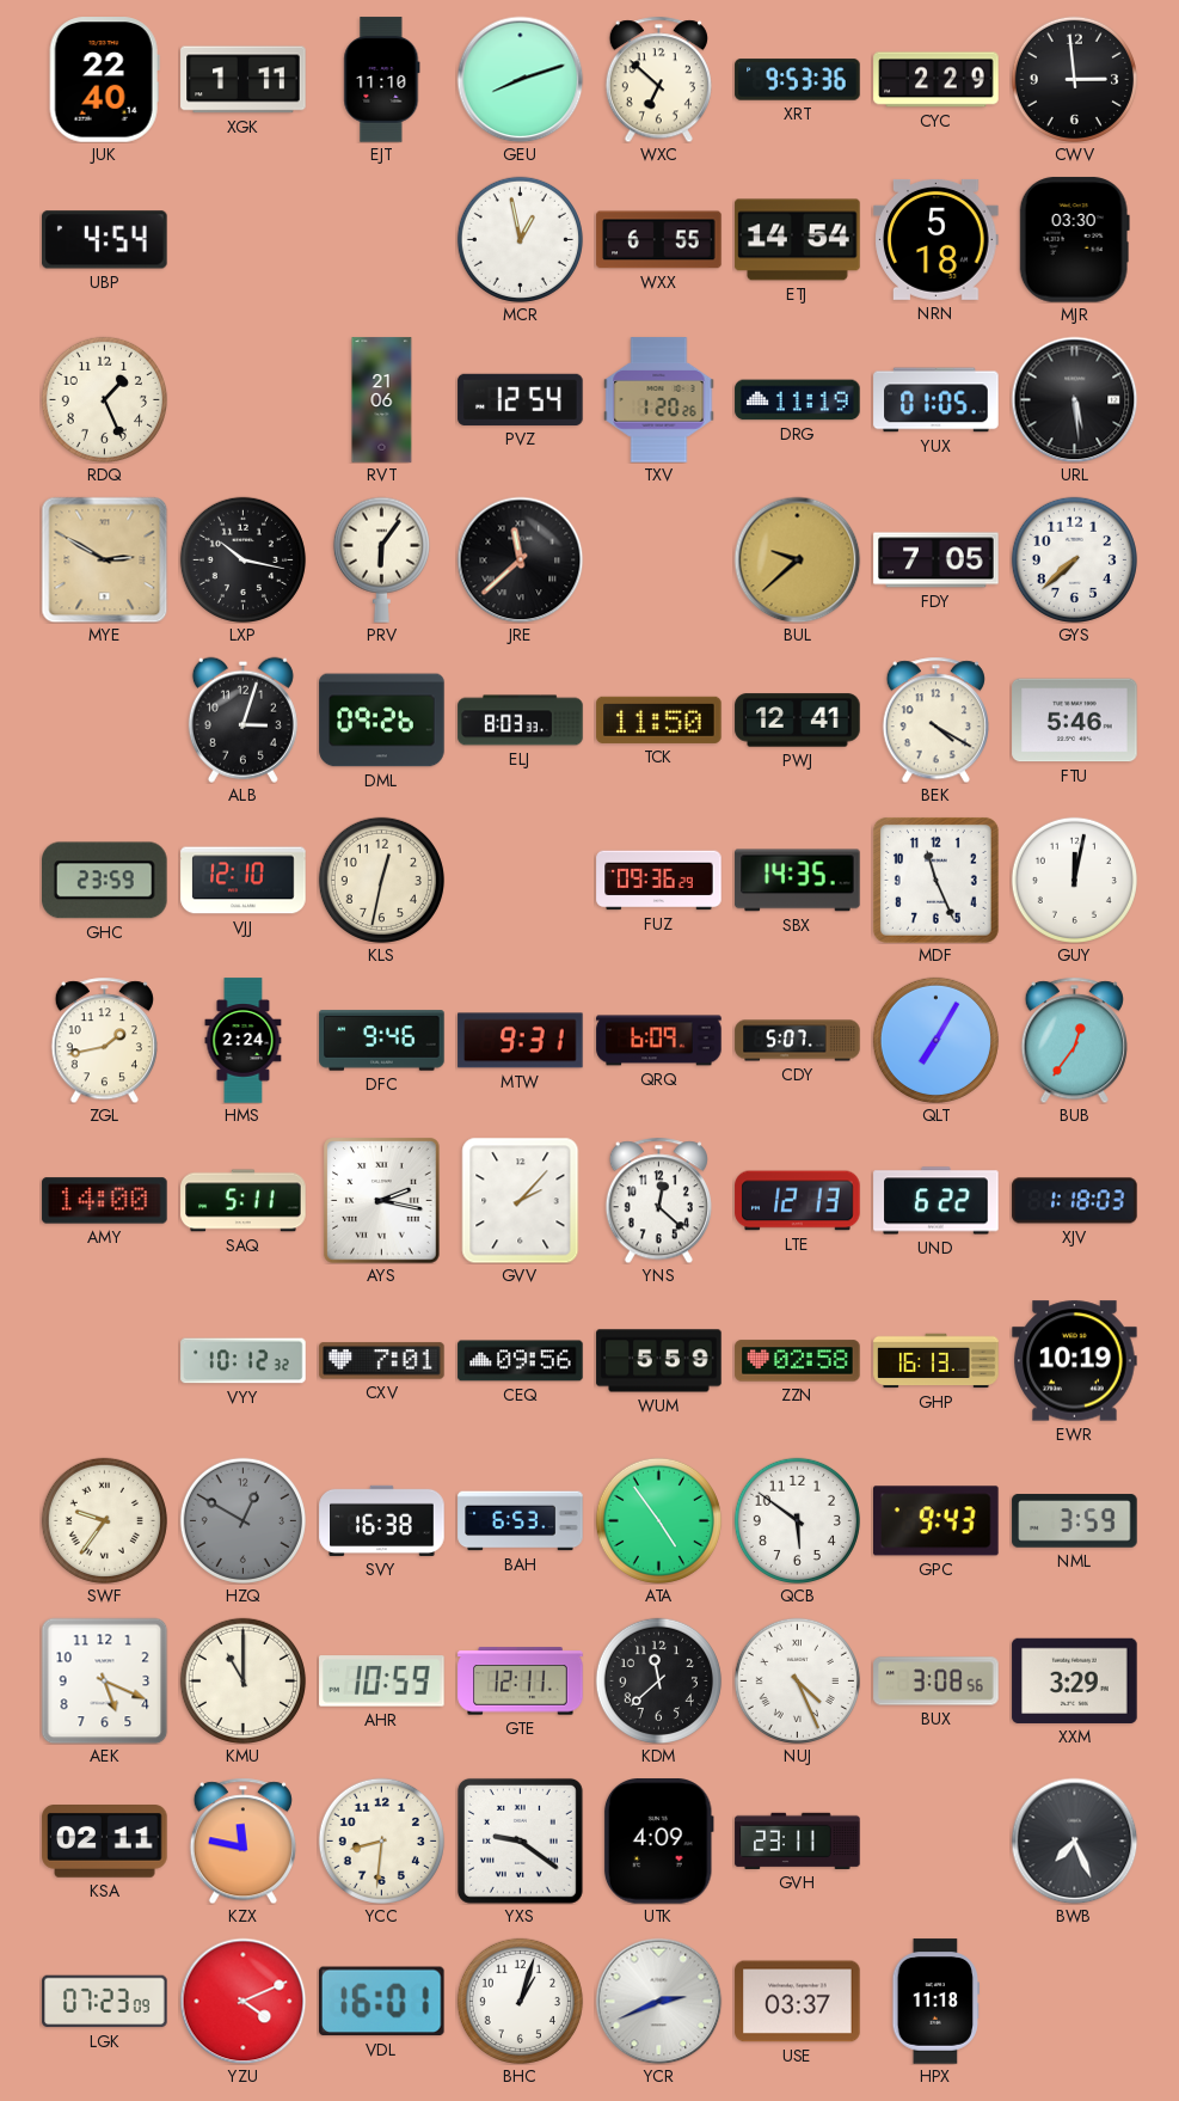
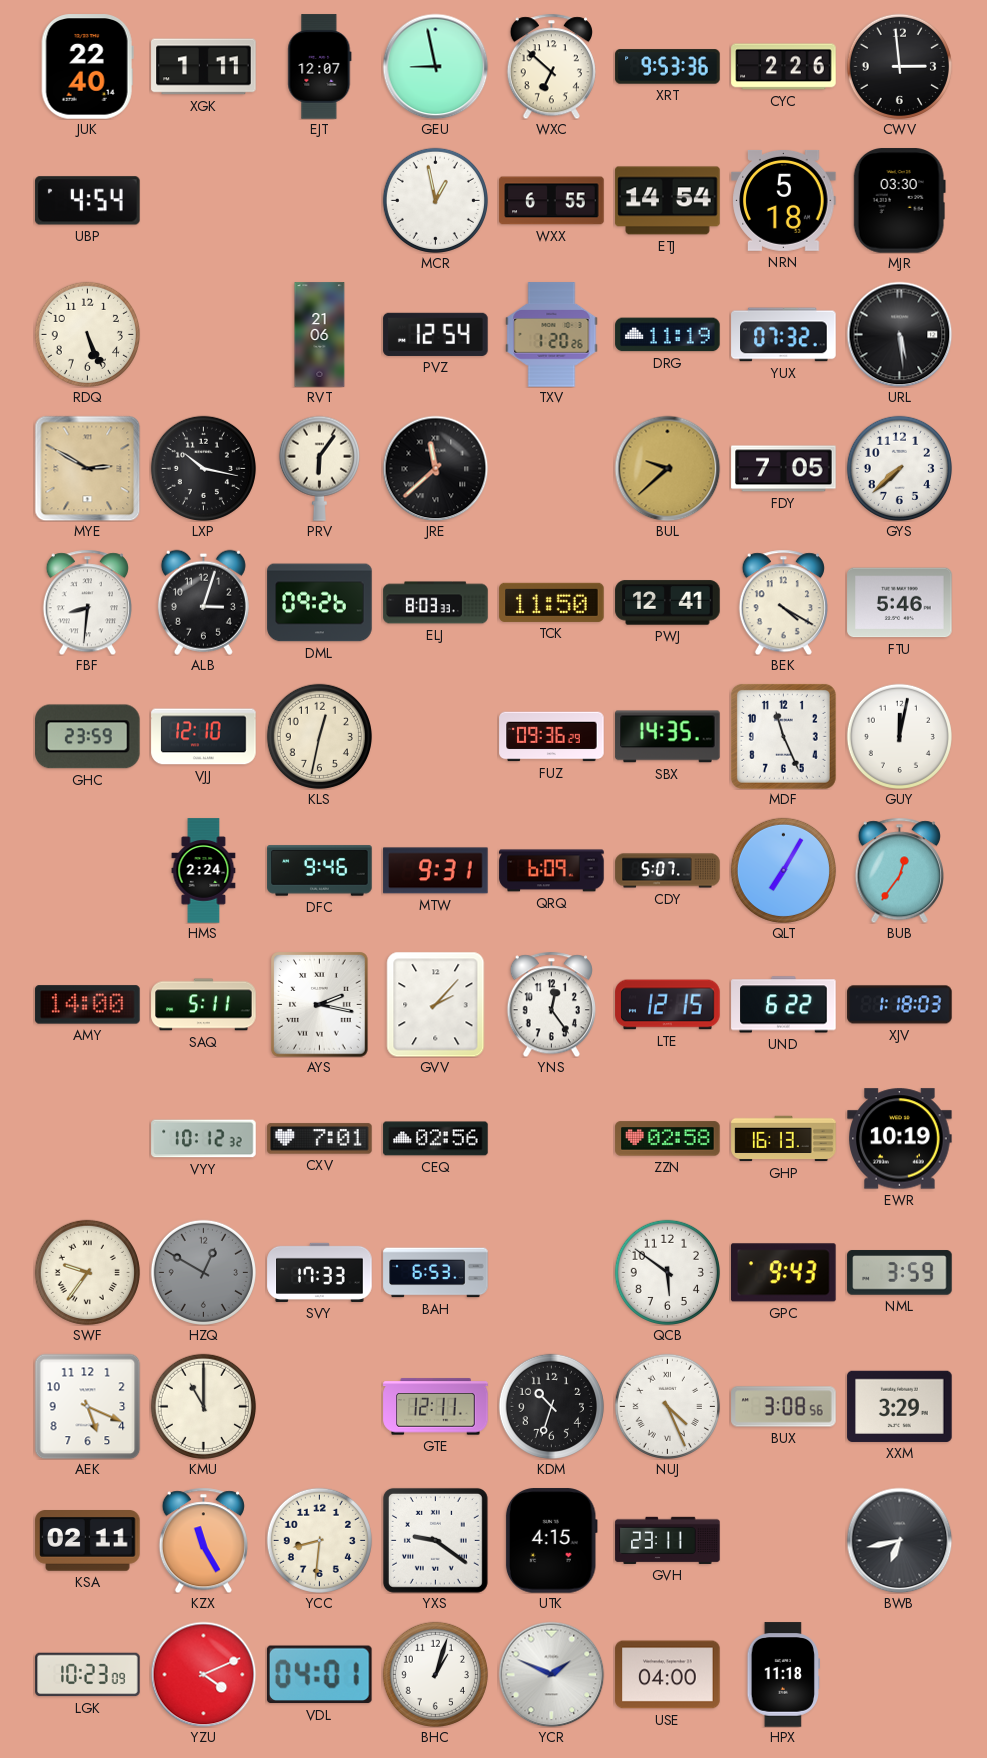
EJT: 11:10 -> 12:07 (320, 67)
GEU: 8:12 -> 8:58 (435, 66)
CYC: 2:29 -> 2:26 (784, 67)
RDQ: 1:26 -> 5:26 (87, 334)
YUX: 01:05 -> 07:32 (784, 335)
FBF: none -> 8:31 (87, 602)
ZGL: 1:43 -> none (104, 1040)
YNS: 12:22 -> 12:24 (551, 1004)
LTE: 12:13 -> 12:15 (668, 1005)
CEQ: 09:56 -> 02:56 (436, 1139)
WUM: 5:59 -> none (659, 1361)
SVY: 16:38 -> 17:33 (320, 1272)
ATA: 4:54 -> none (658, 1520)
AHR: 10:59 -> none (382, 1682)
KDM: 11:38 -> 10:33 (551, 1406)
KZX: 11:47 -> 11:25 (203, 1540)
UTK: 4:09 -> 4:15 (551, 1541)
BWB: 7:26 -> 6:43 (899, 1540)
LGK: 07:23 -> 10:23 (88, 1675)
VDL: 16:01 -> 04:01 (319, 1675)
YCR: 2:41 -> 1:49 (551, 1674)
USE: 03:37 -> 04:00 (668, 1675)
